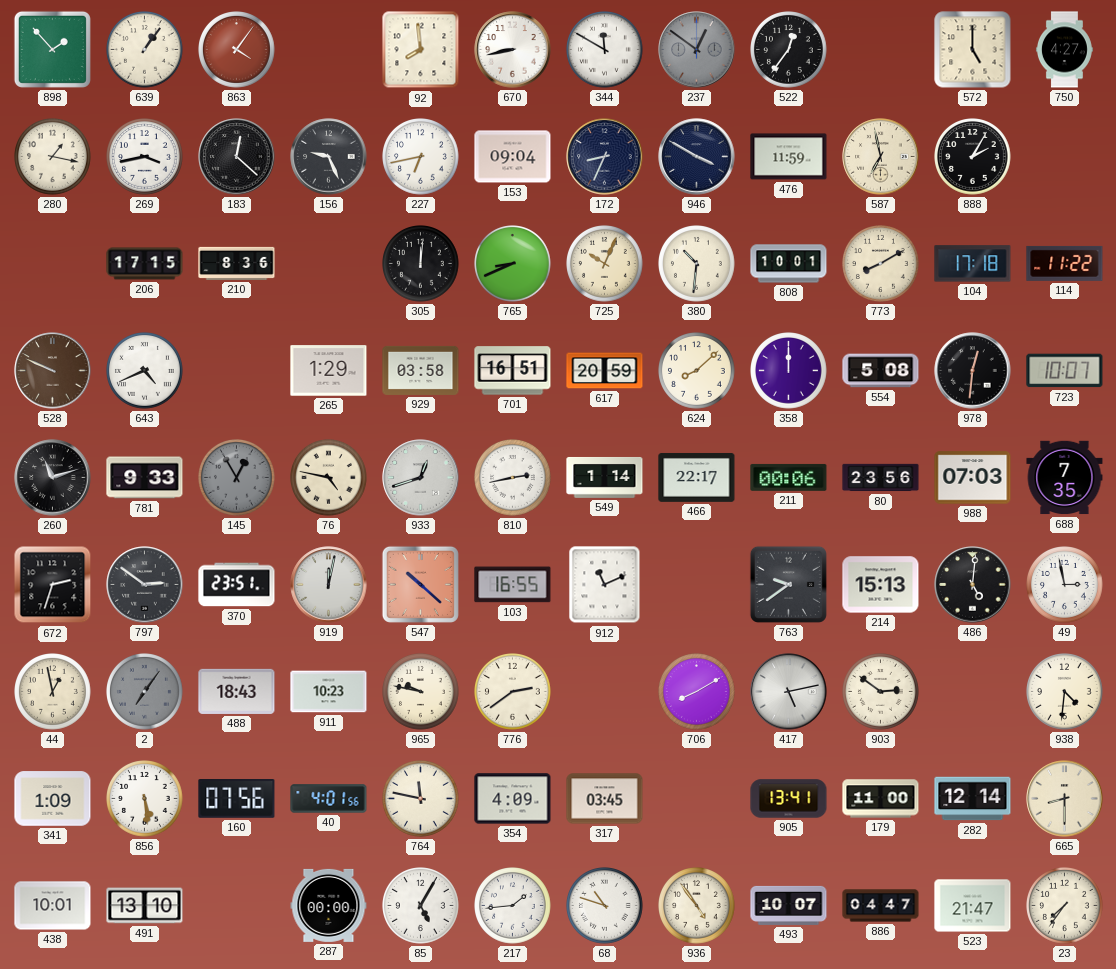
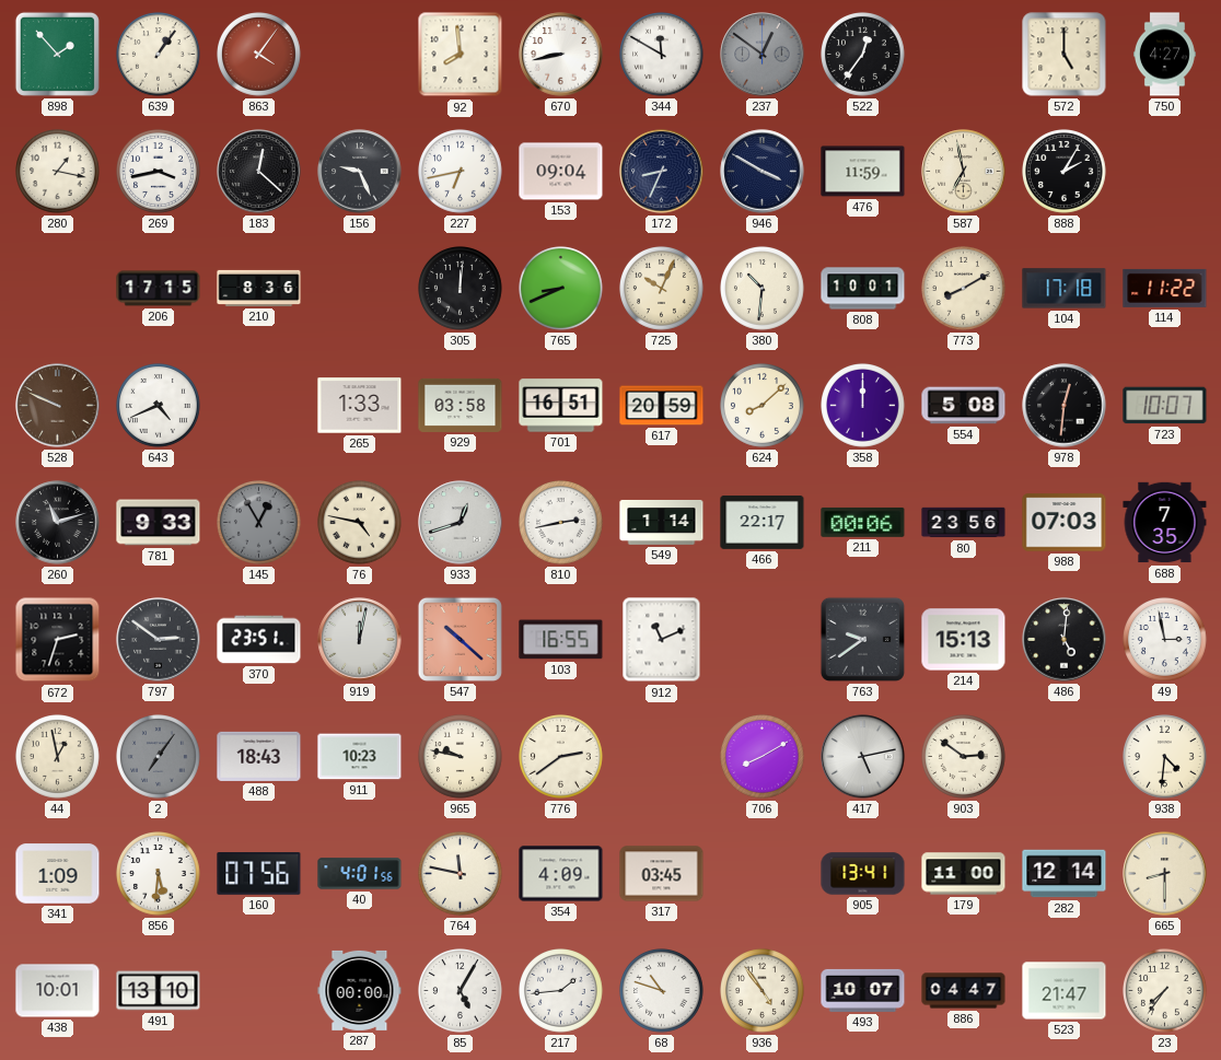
265: 1:29 -> 1:33 (360, 406)
856: 5:29 -> 5:31 (159, 874)
